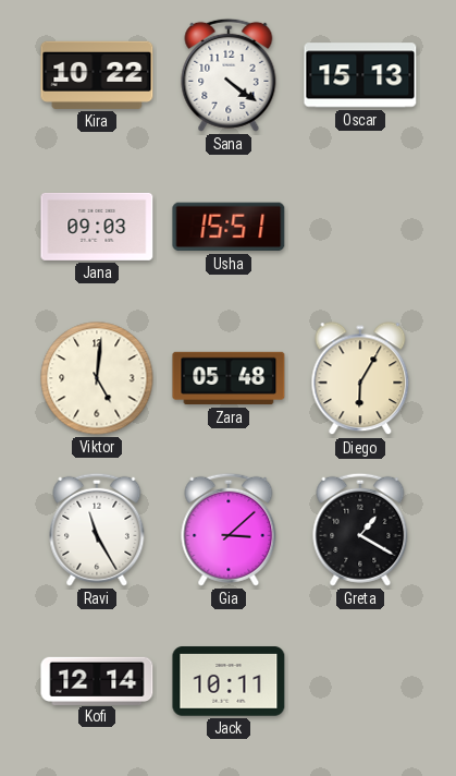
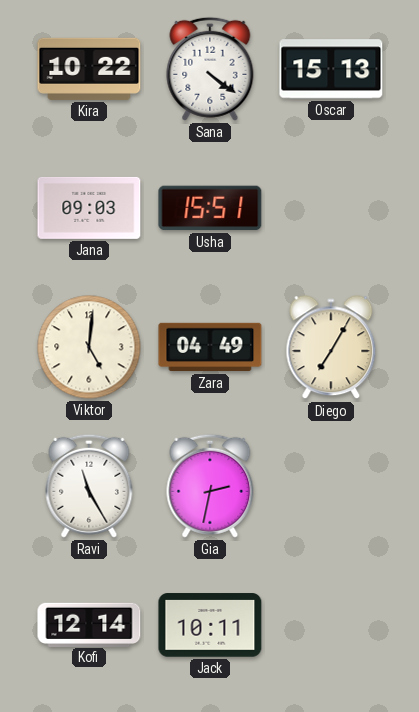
Zara: 05:48 -> 04:49 (210, 347)
Diego: 6:05 -> 7:05 (331, 348)
Gia: 3:08 -> 2:32 (210, 486)
Greta: 1:20 -> none (360, 530)
